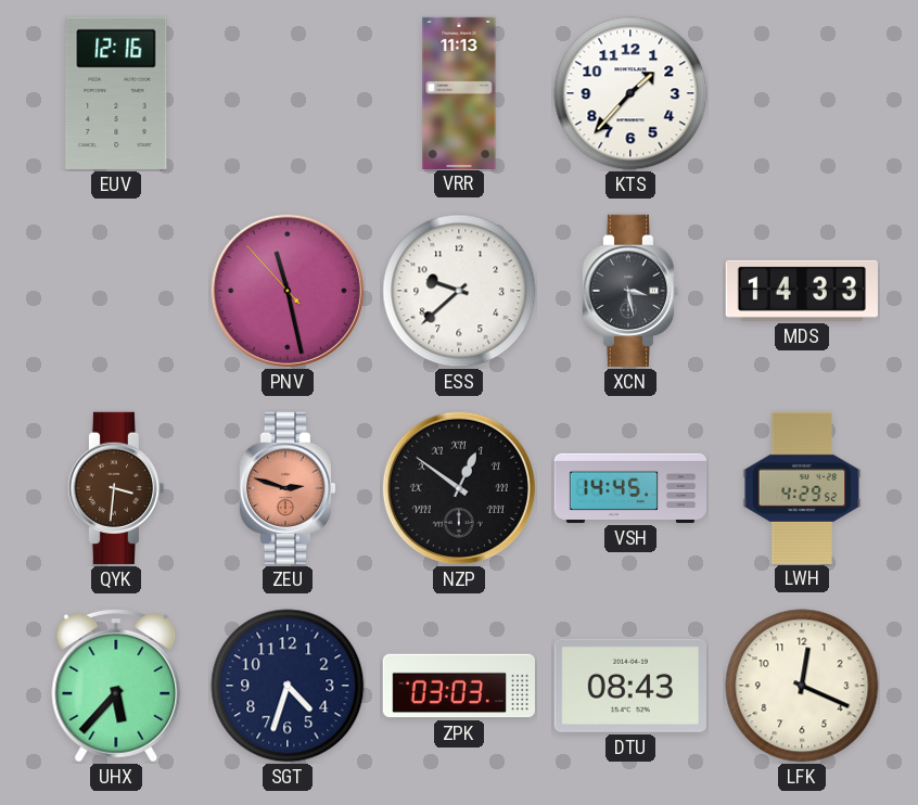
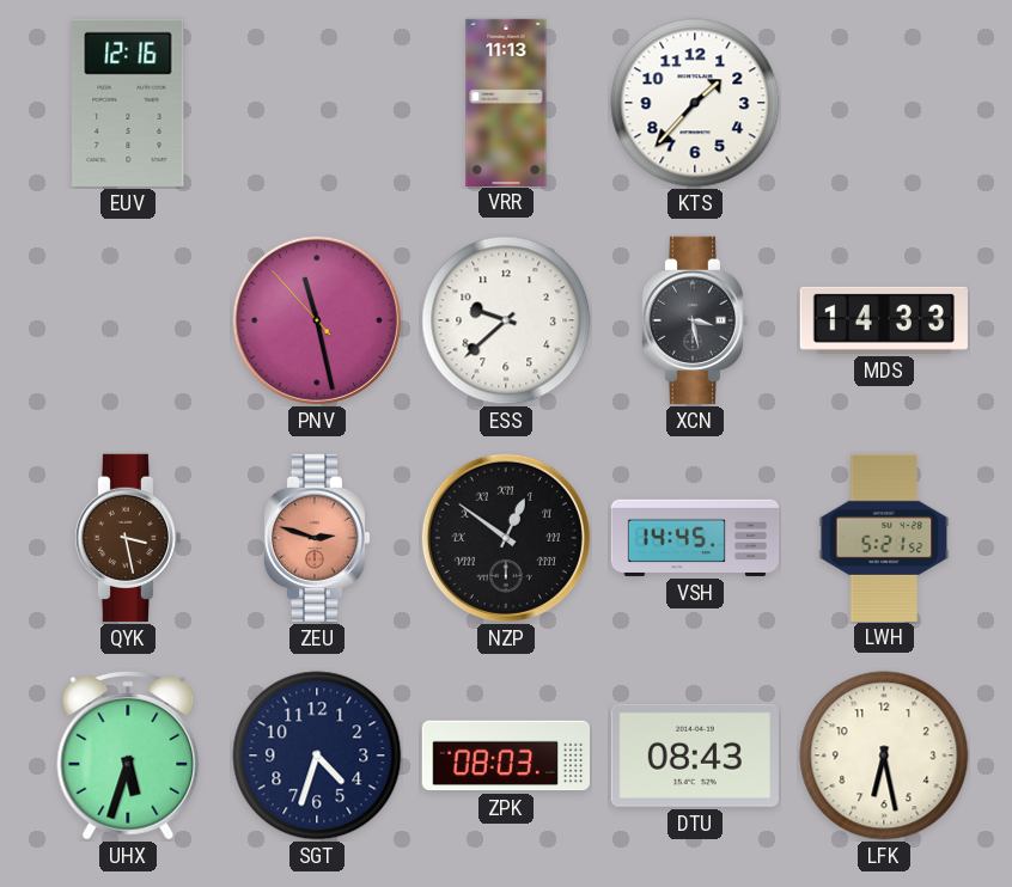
QYK: 3:31 -> 3:28 (128, 538)
LWH: 4:29 -> 5:21 (884, 537)
UHX: 5:37 -> 5:33 (128, 756)
ZPK: 03:03 -> 08:03 (505, 756)
LFK: 12:19 -> 6:28 (884, 756)
